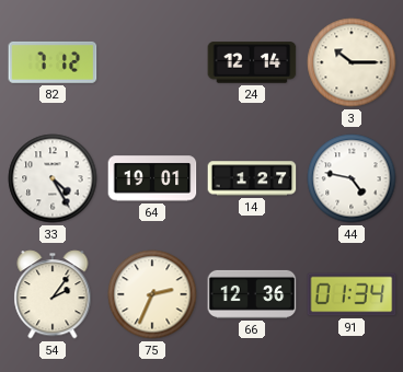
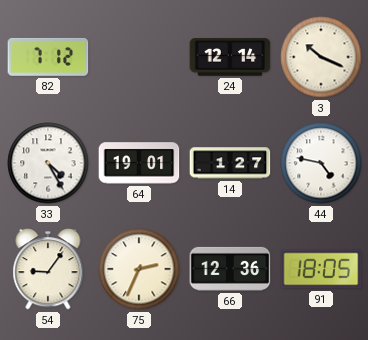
3: 10:15 -> 10:19 (321, 57)
54: 2:06 -> 9:06 (48, 269)
91: 01:34 -> 18:05 (321, 269)
